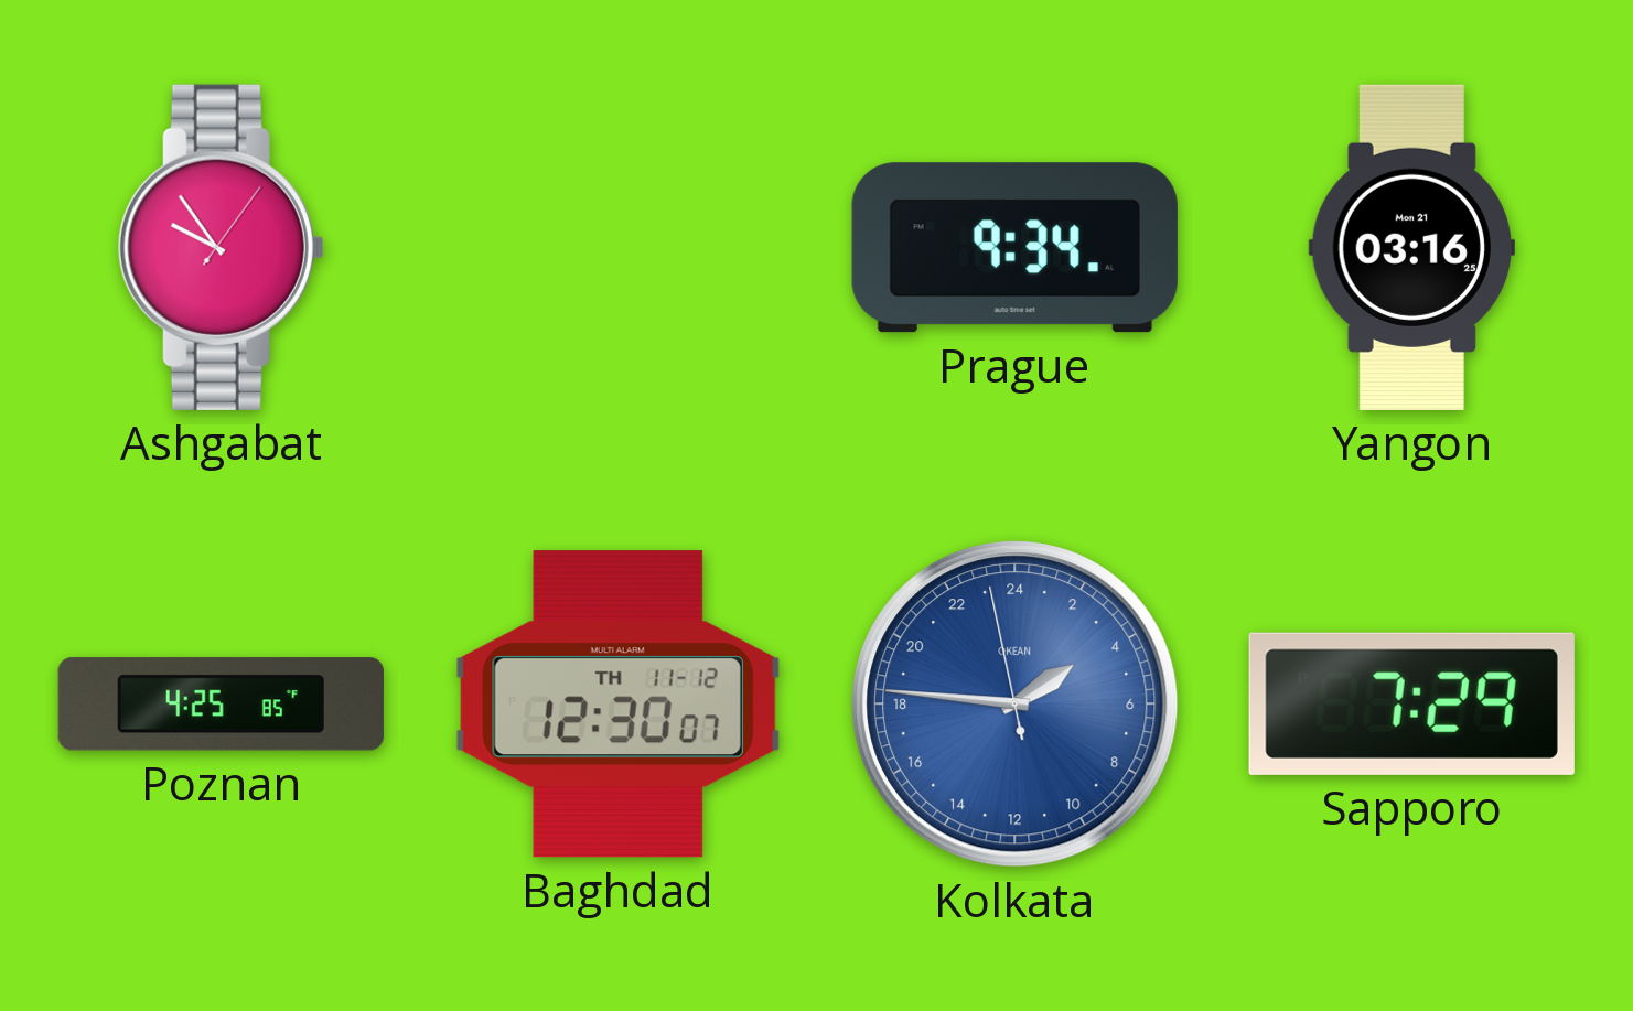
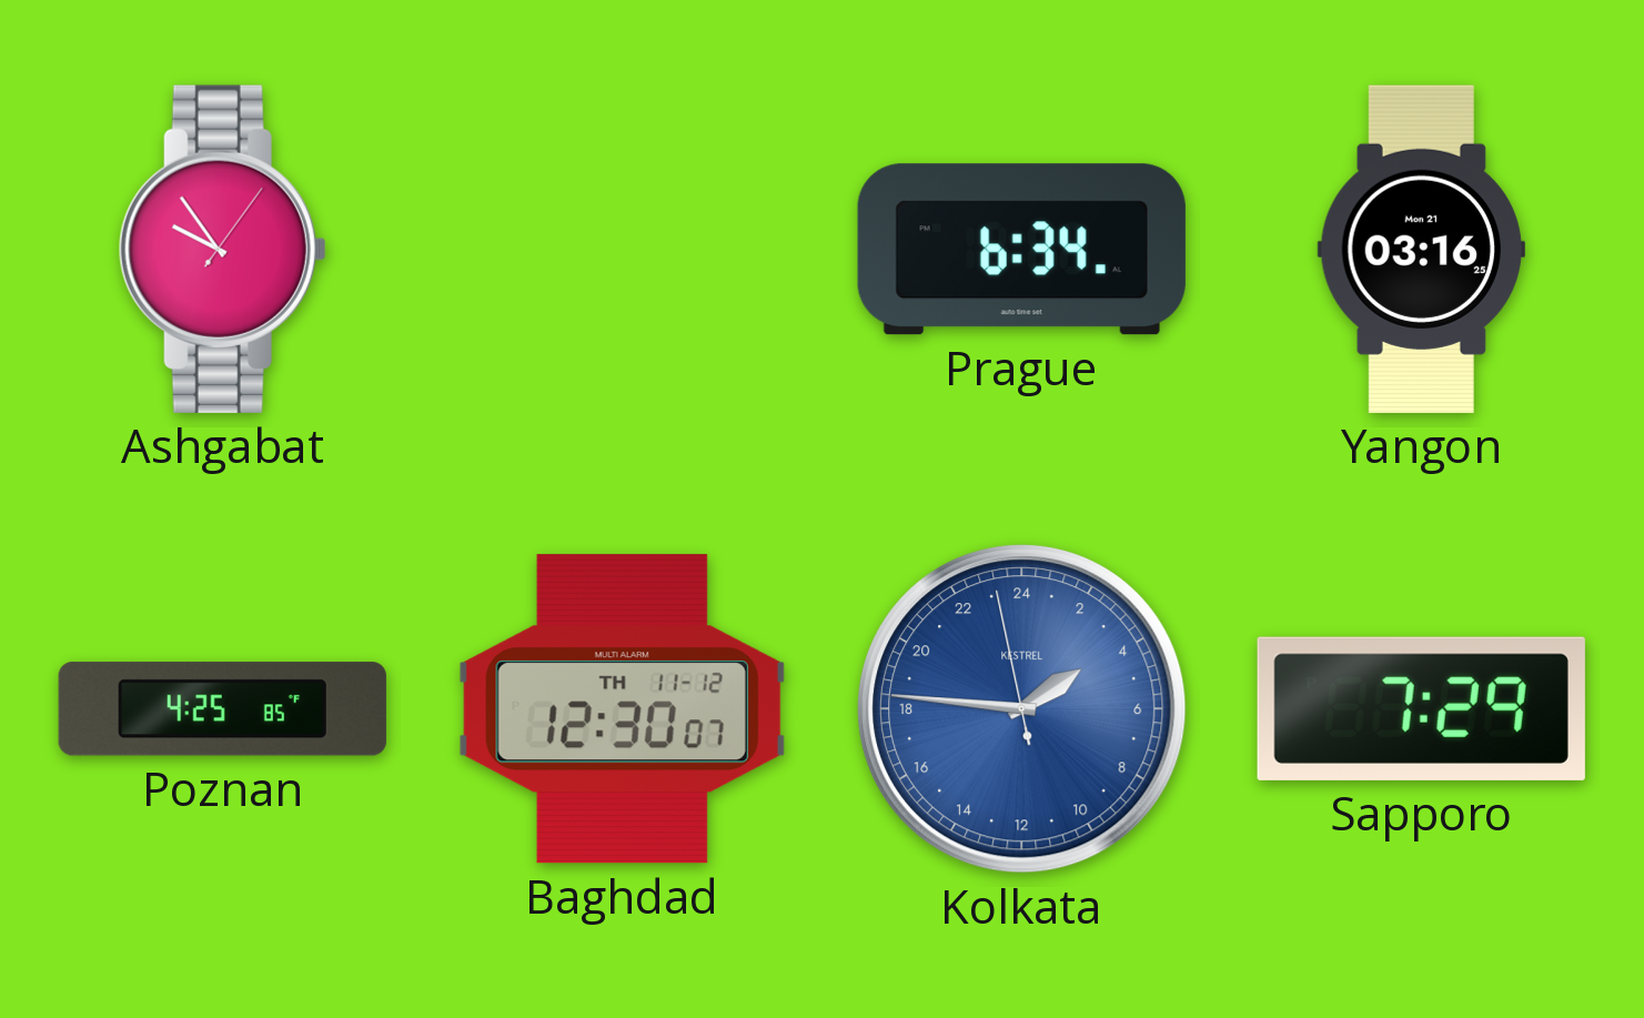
Prague: 9:34 -> 6:34 (1021, 250)
Kolkata brand: OKEAN -> KESTREL (1022, 709)
